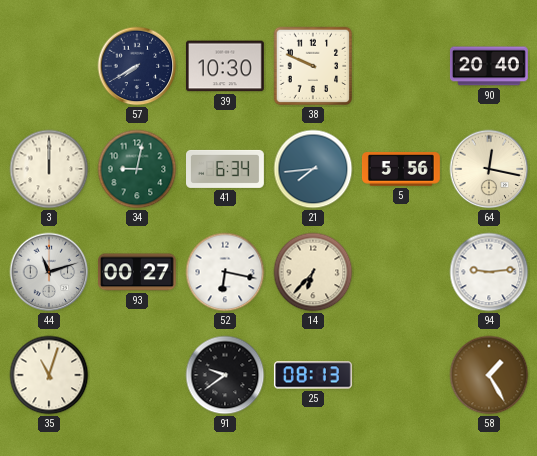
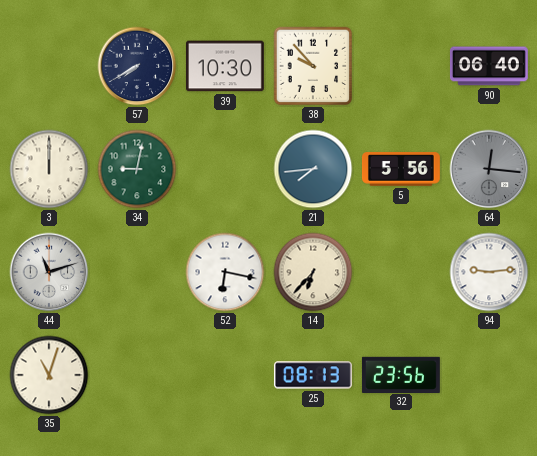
38: 9:49 -> 9:53 (313, 66)
90: 20:40 -> 06:40 (489, 66)
41: 6:34 -> none (226, 169)
64: 12:17 -> 12:16 (489, 169)
64 dial: cream -> grey (489, 169)
93: 00:27 -> none (137, 272)
91: 9:39 -> none (225, 375)
32: none -> 23:56 (401, 374)
58: 1:25 -> none (489, 375)
